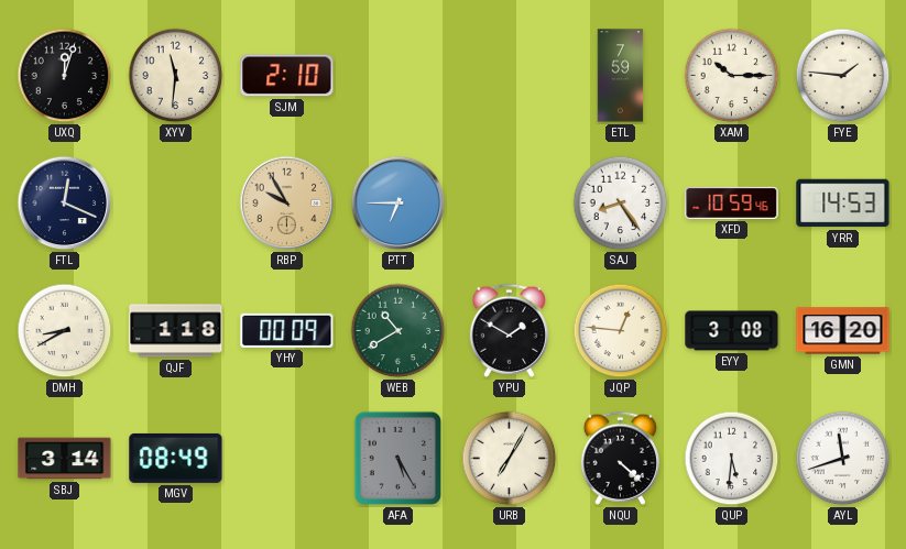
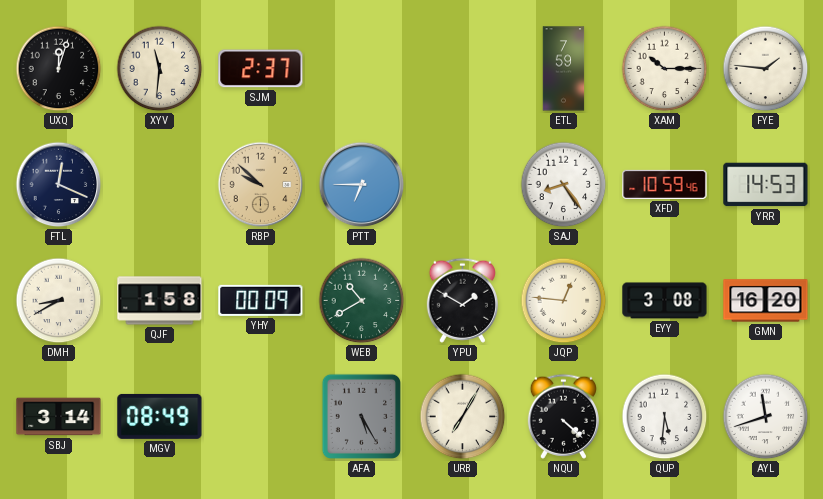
SJM: 2:10 -> 2:37 (261, 69)
RBP: 9:55 -> 9:52 (261, 185)
QJF: 1:18 -> 1:58 (160, 301)
